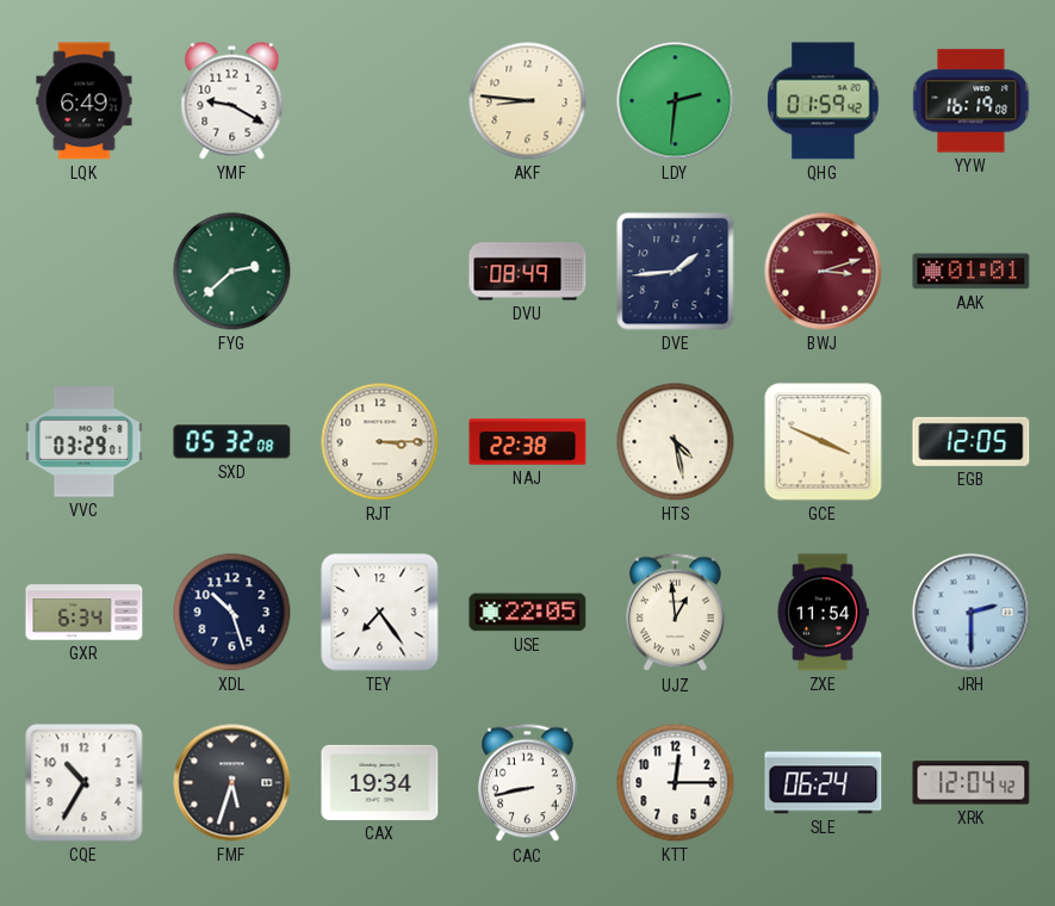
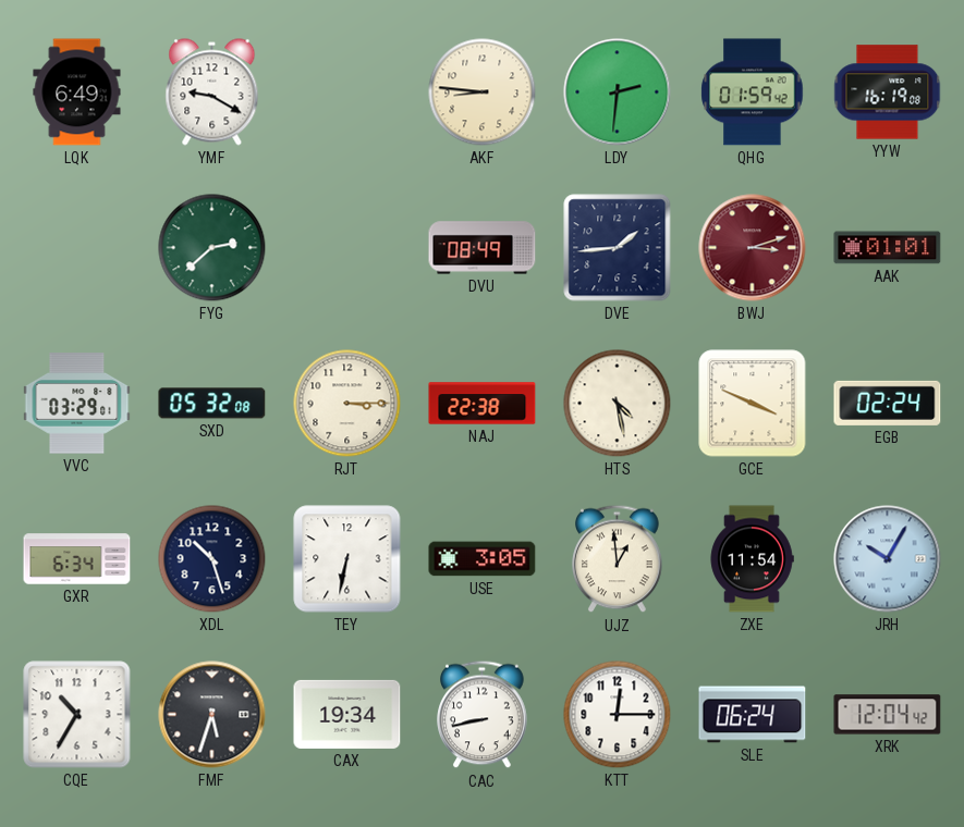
EGB: 12:05 -> 02:24 (888, 403)
TEY: 7:24 -> 6:32 (347, 559)
USE: 22:05 -> 3:05 (483, 559)
JRH: 2:30 -> 10:05 (888, 559)
